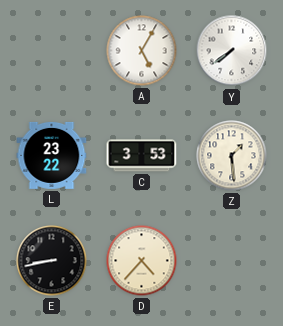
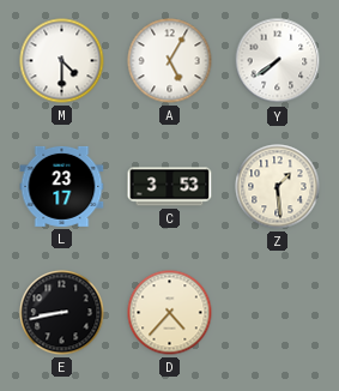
M: none -> 4:30 (62, 61)
L: 23:22 -> 23:17 (62, 186)
